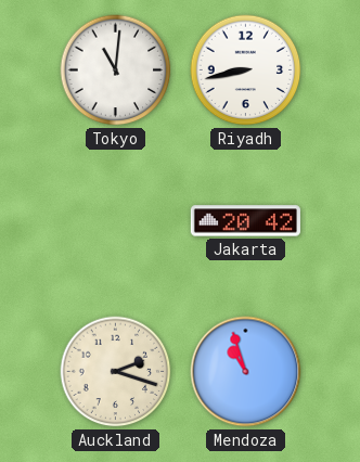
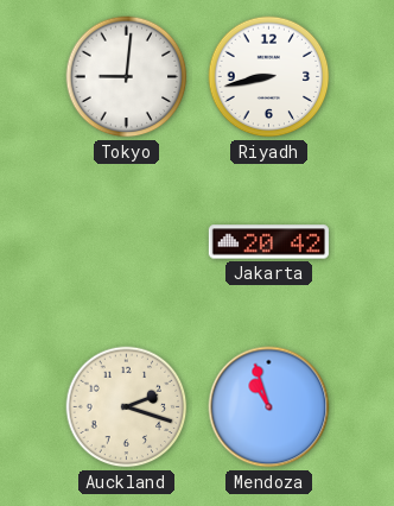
Tokyo: 11:01 -> 9:01 (127, 77)
